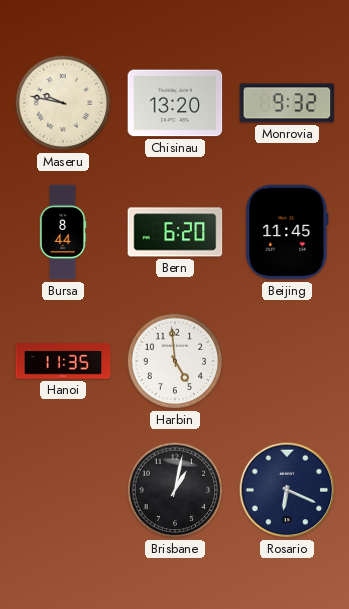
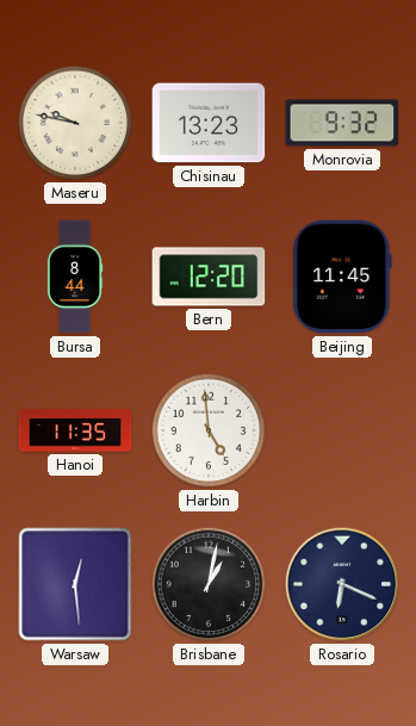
Chisinau: 13:20 -> 13:23 (209, 123)
Bern: 6:20 -> 12:20 (209, 277)
Warsaw: none -> 12:29 (75, 584)
